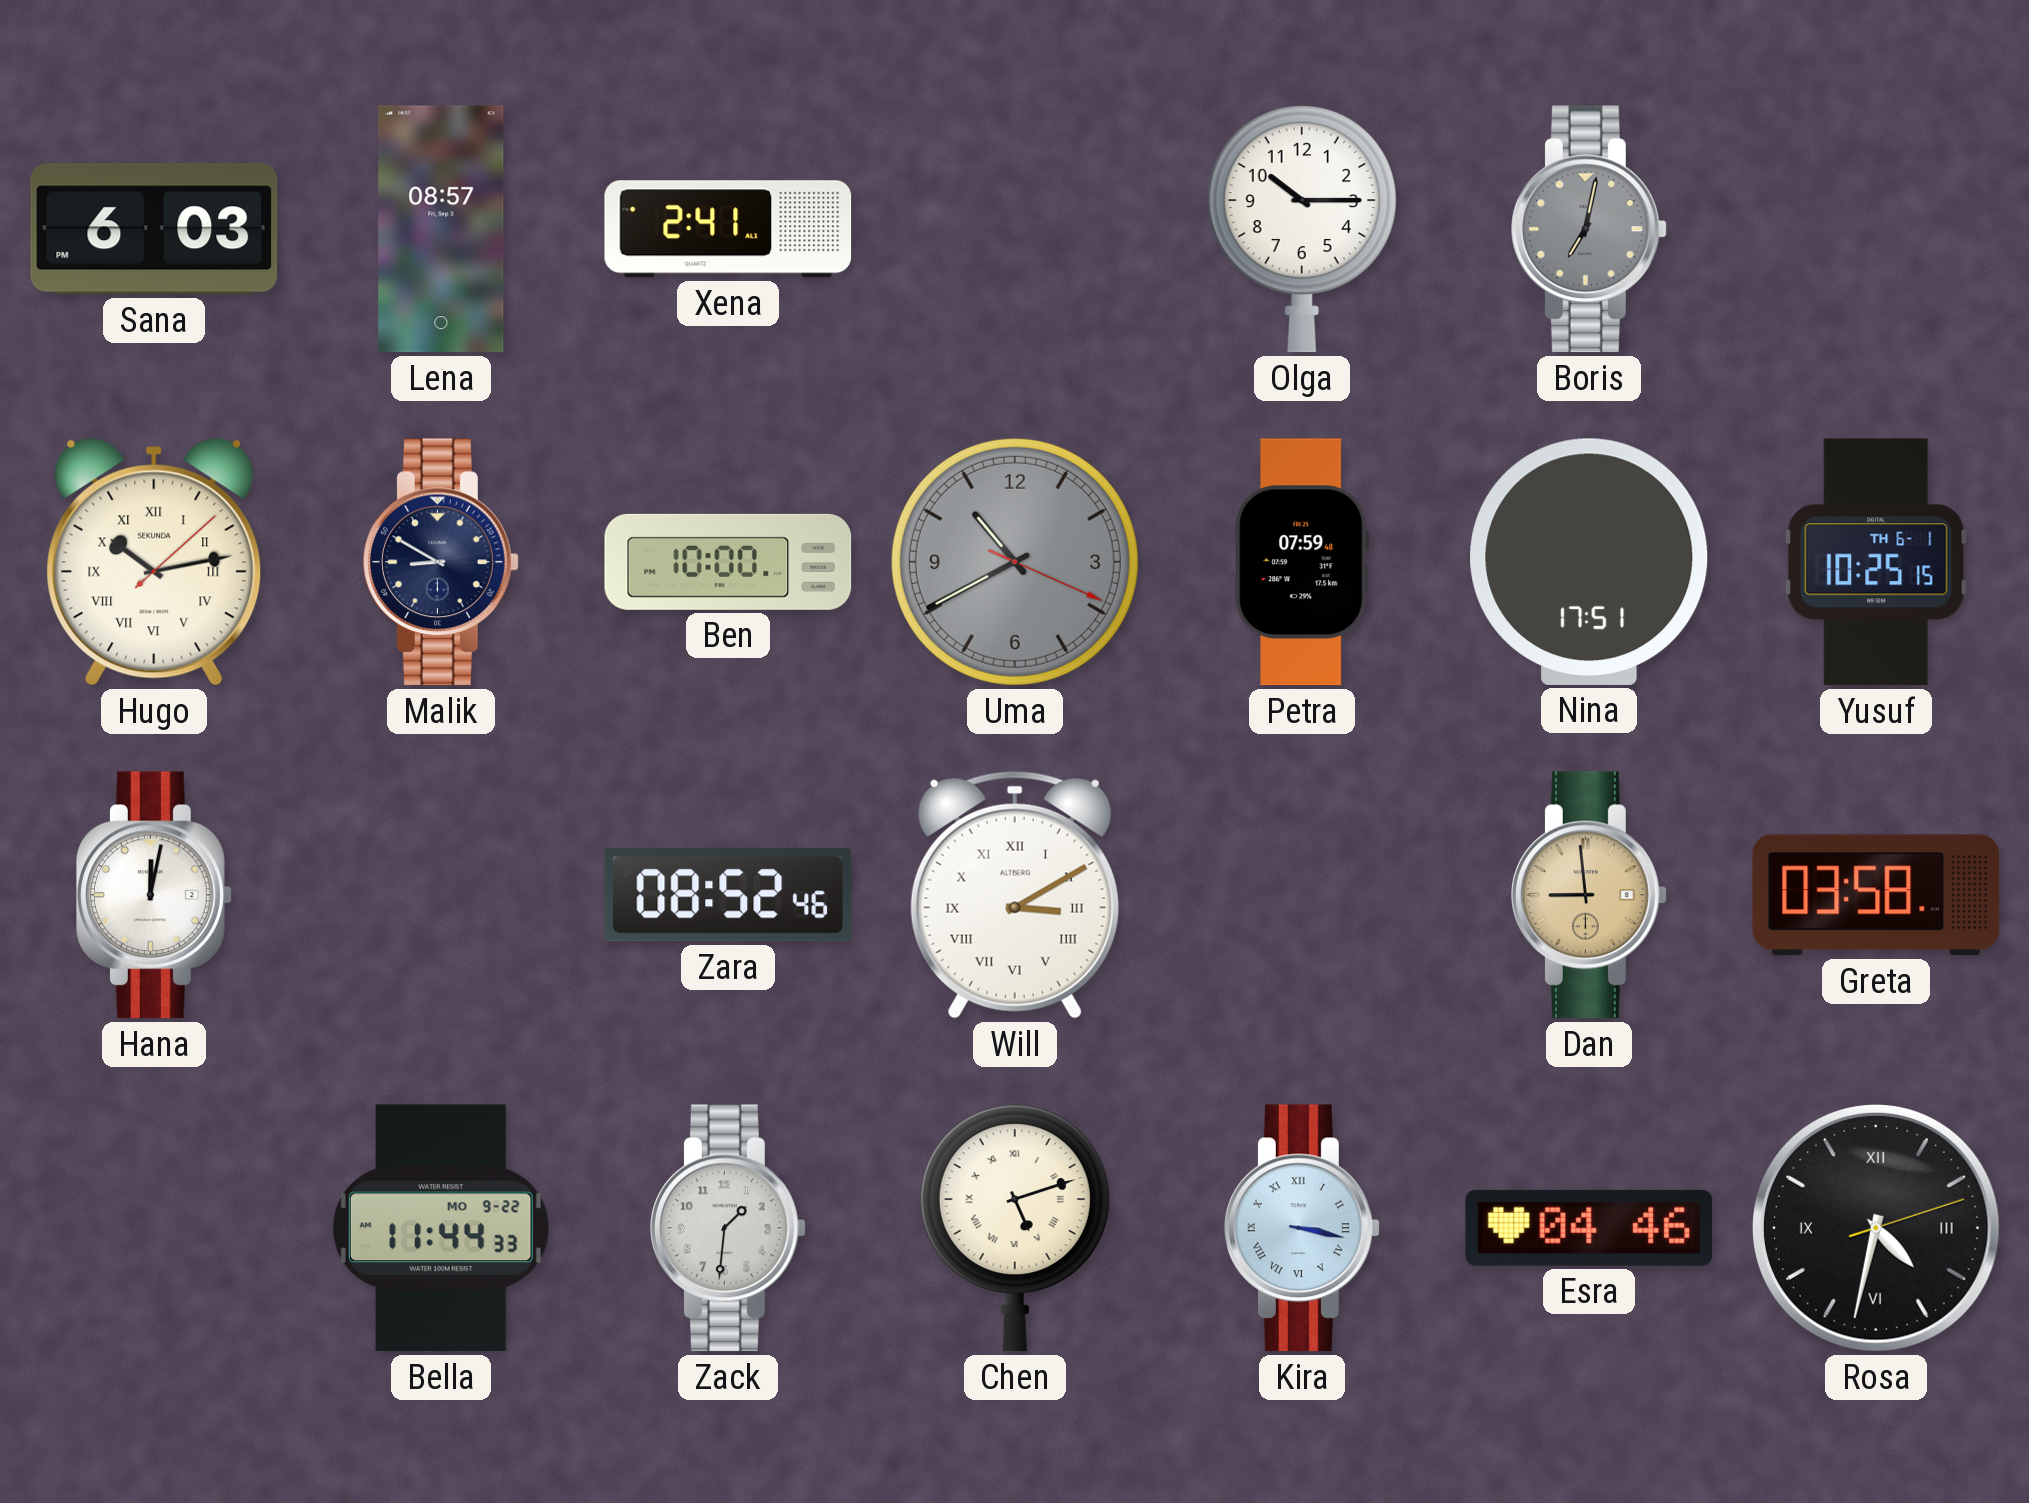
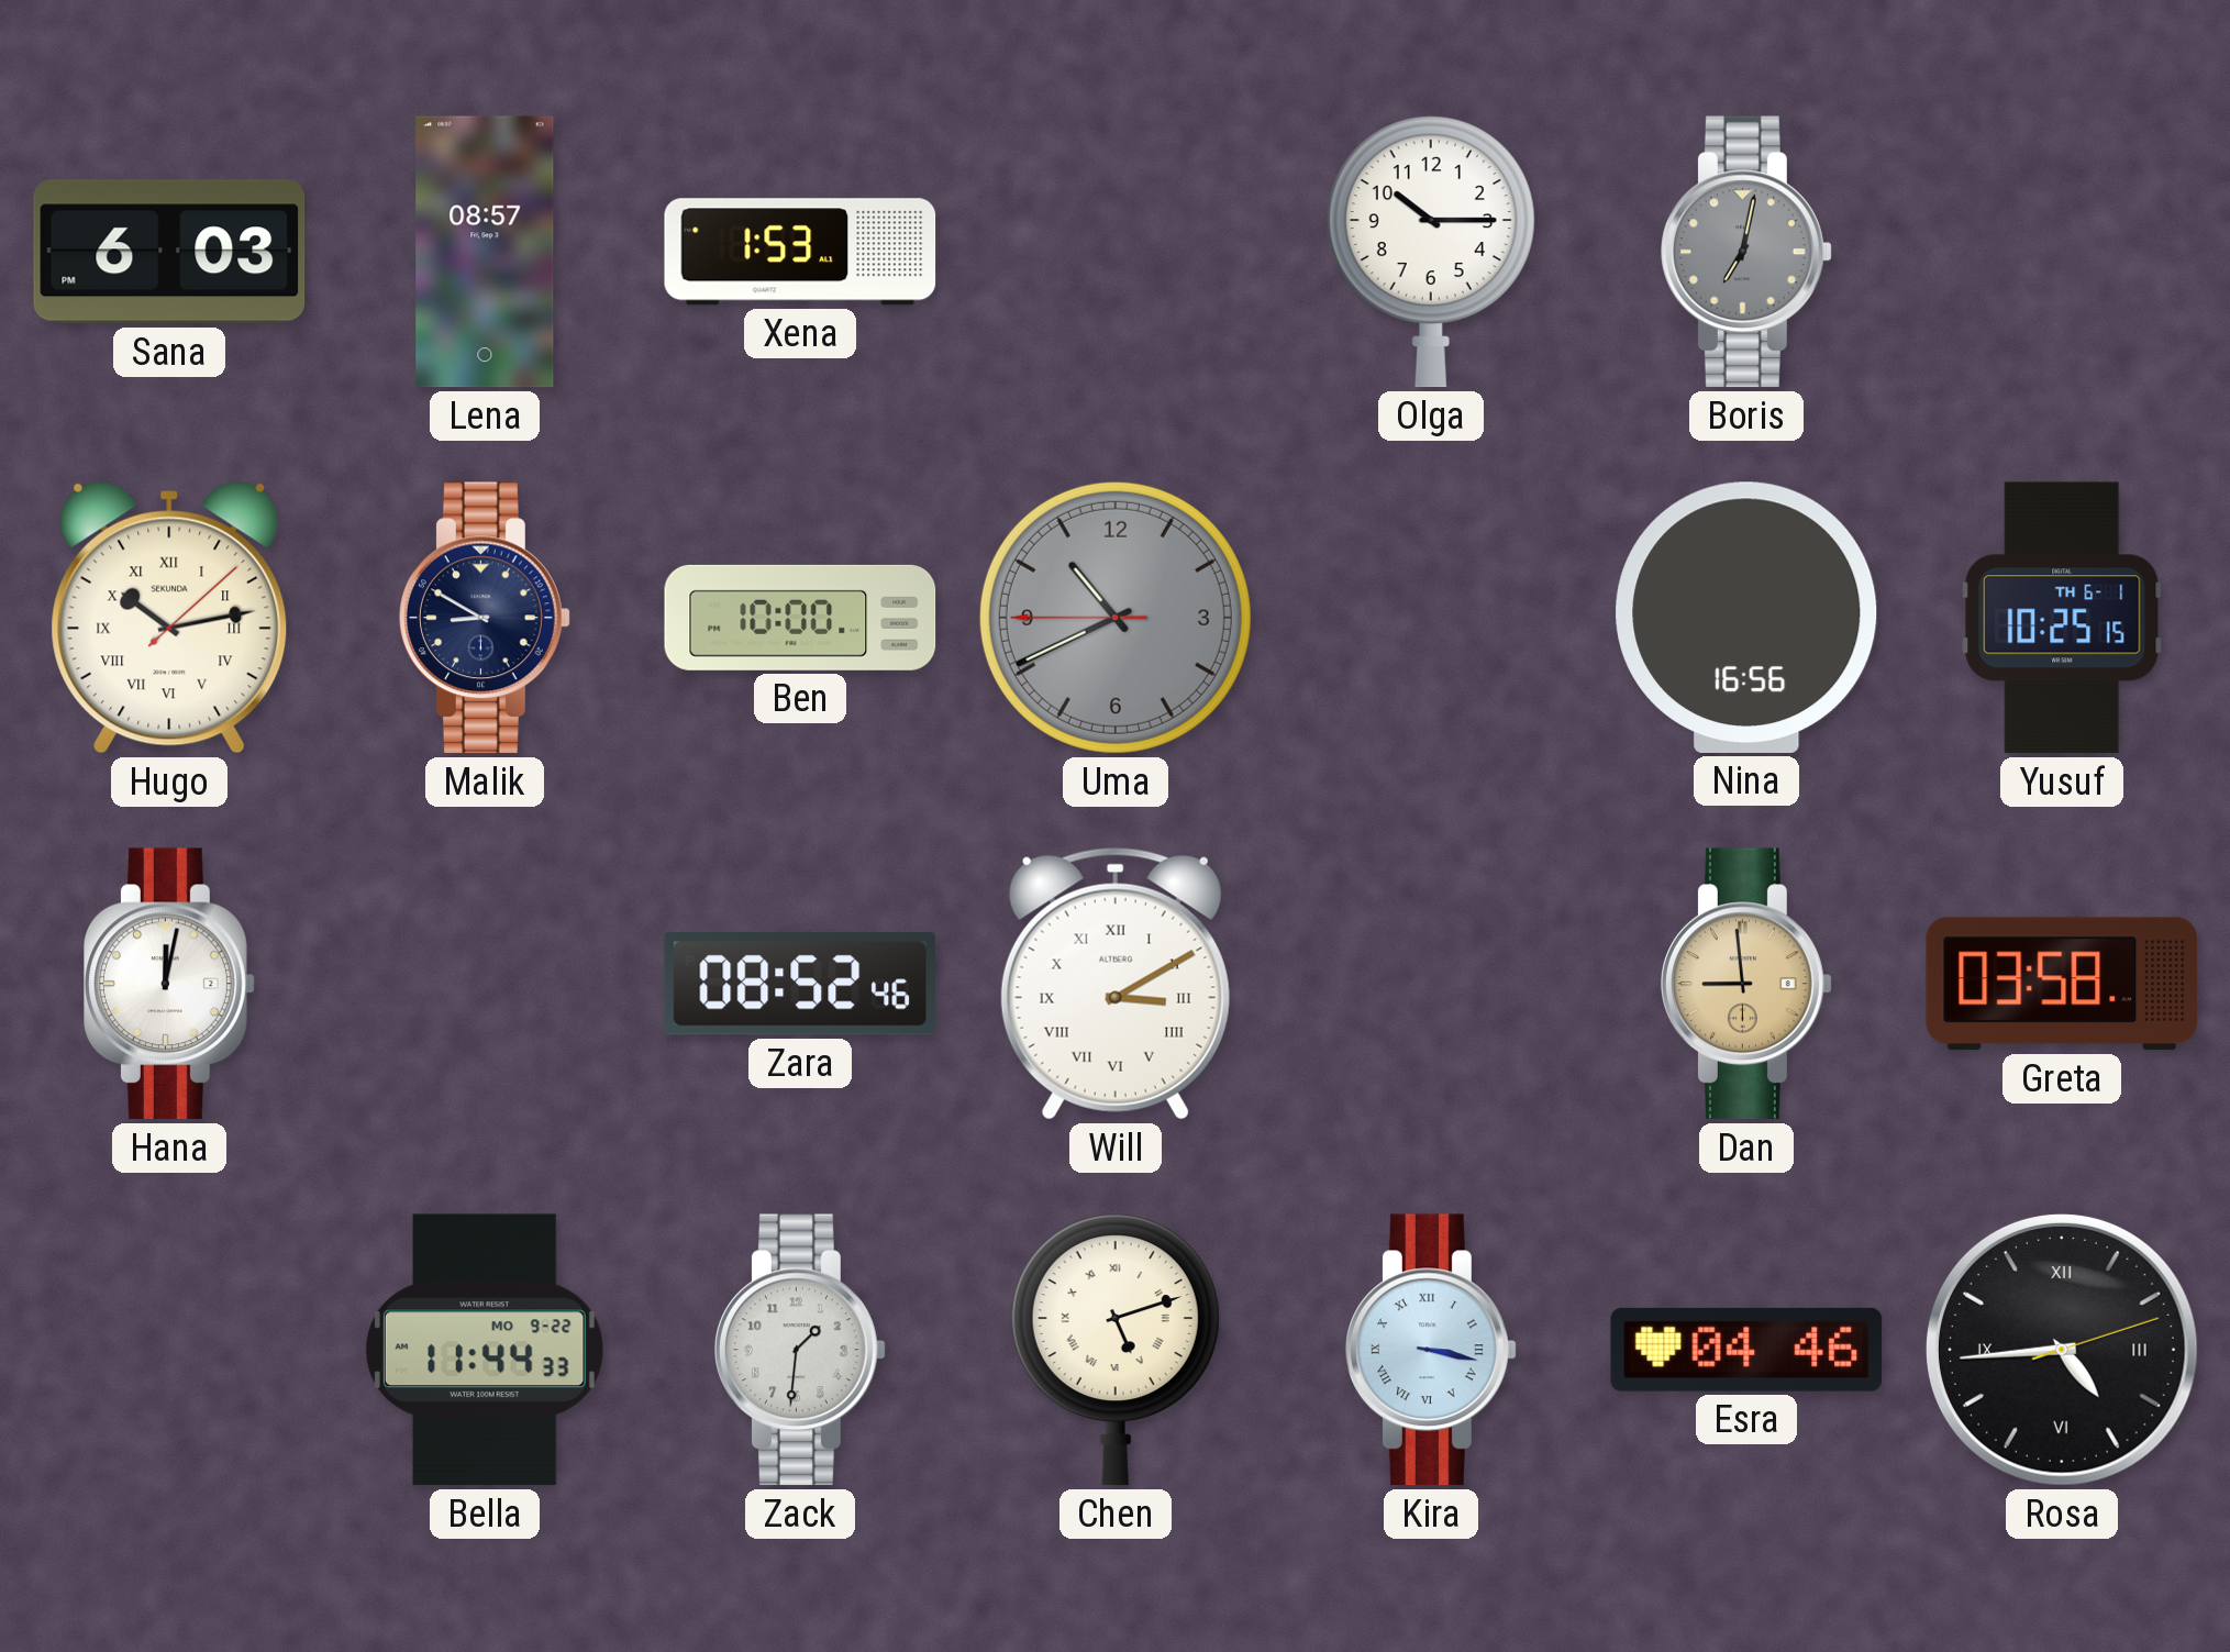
Xena: 2:41 -> 1:53 (800, 252)
Uma: 10:40:19 -> 10:40:45 (1116, 618)
Petra: 07:59 -> none (1302, 562)
Nina: 17:51 -> 16:56 (1746, 618)
Rosa: 4:32 -> 4:44 (2062, 1350)
